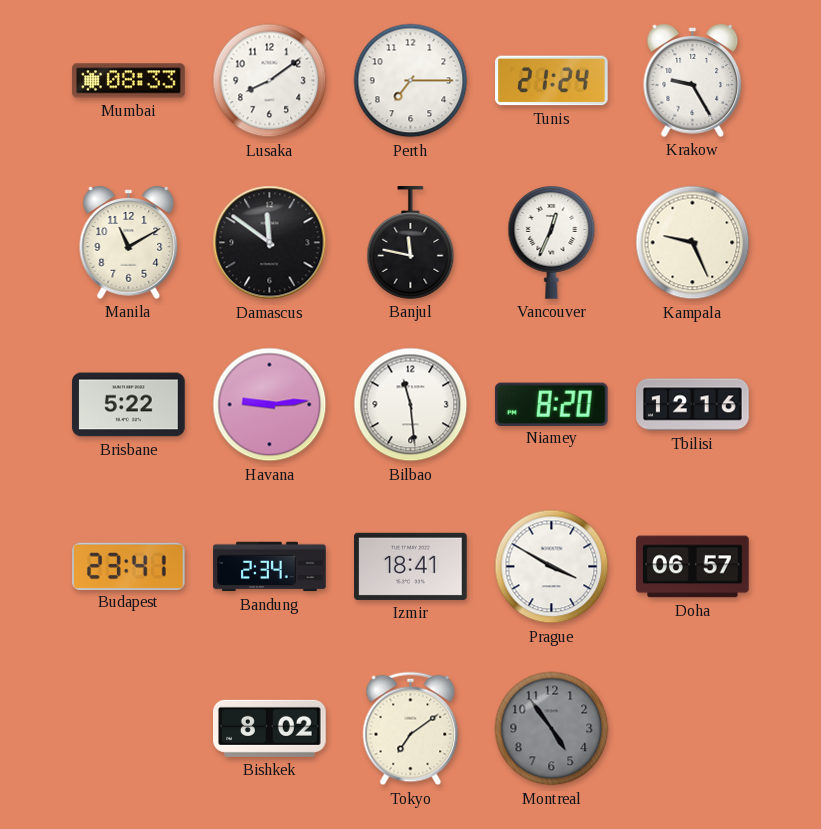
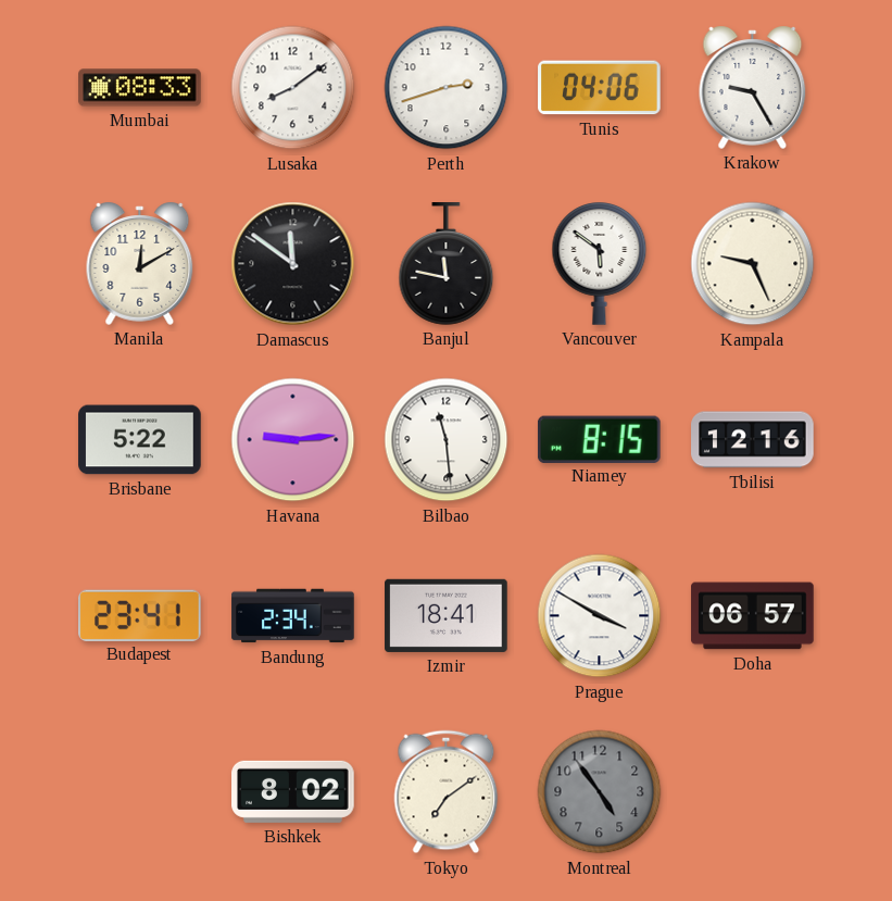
Perth: 7:15 -> 2:42 (447, 88)
Tunis: 21:24 -> 04:06 (600, 88)
Manila: 11:10 -> 12:10 (140, 263)
Vancouver: 12:34 -> 5:51 (600, 264)
Niamey: 8:20 -> 8:15 (599, 439)
